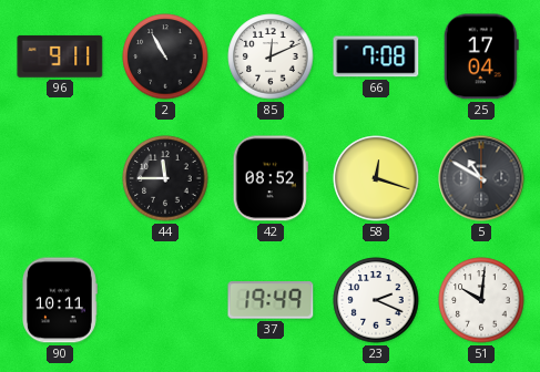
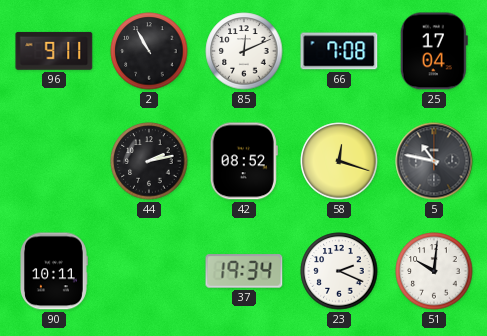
44: 11:45 -> 2:13 (149, 161)
5: 10:50 -> 10:47 (434, 161)
37: 19:49 -> 19:34 (244, 271)
